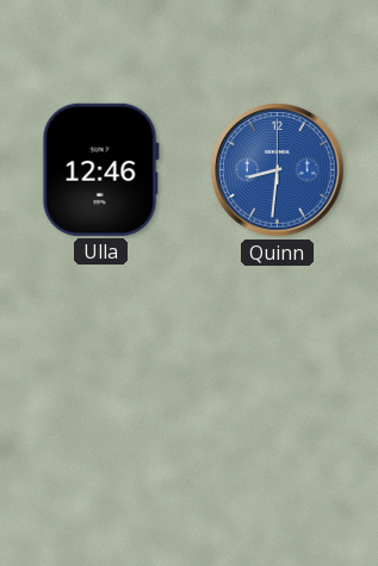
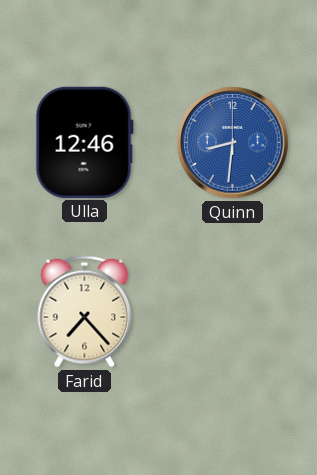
Farid: none -> 7:23 (85, 312)
